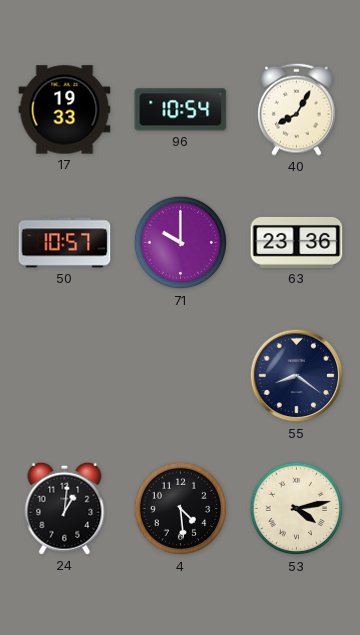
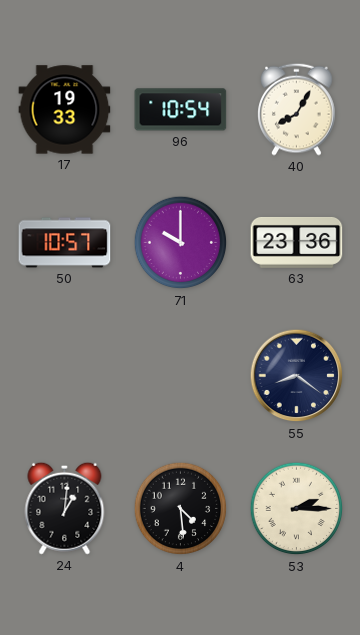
53: 4:13 -> 2:15 (297, 509)
